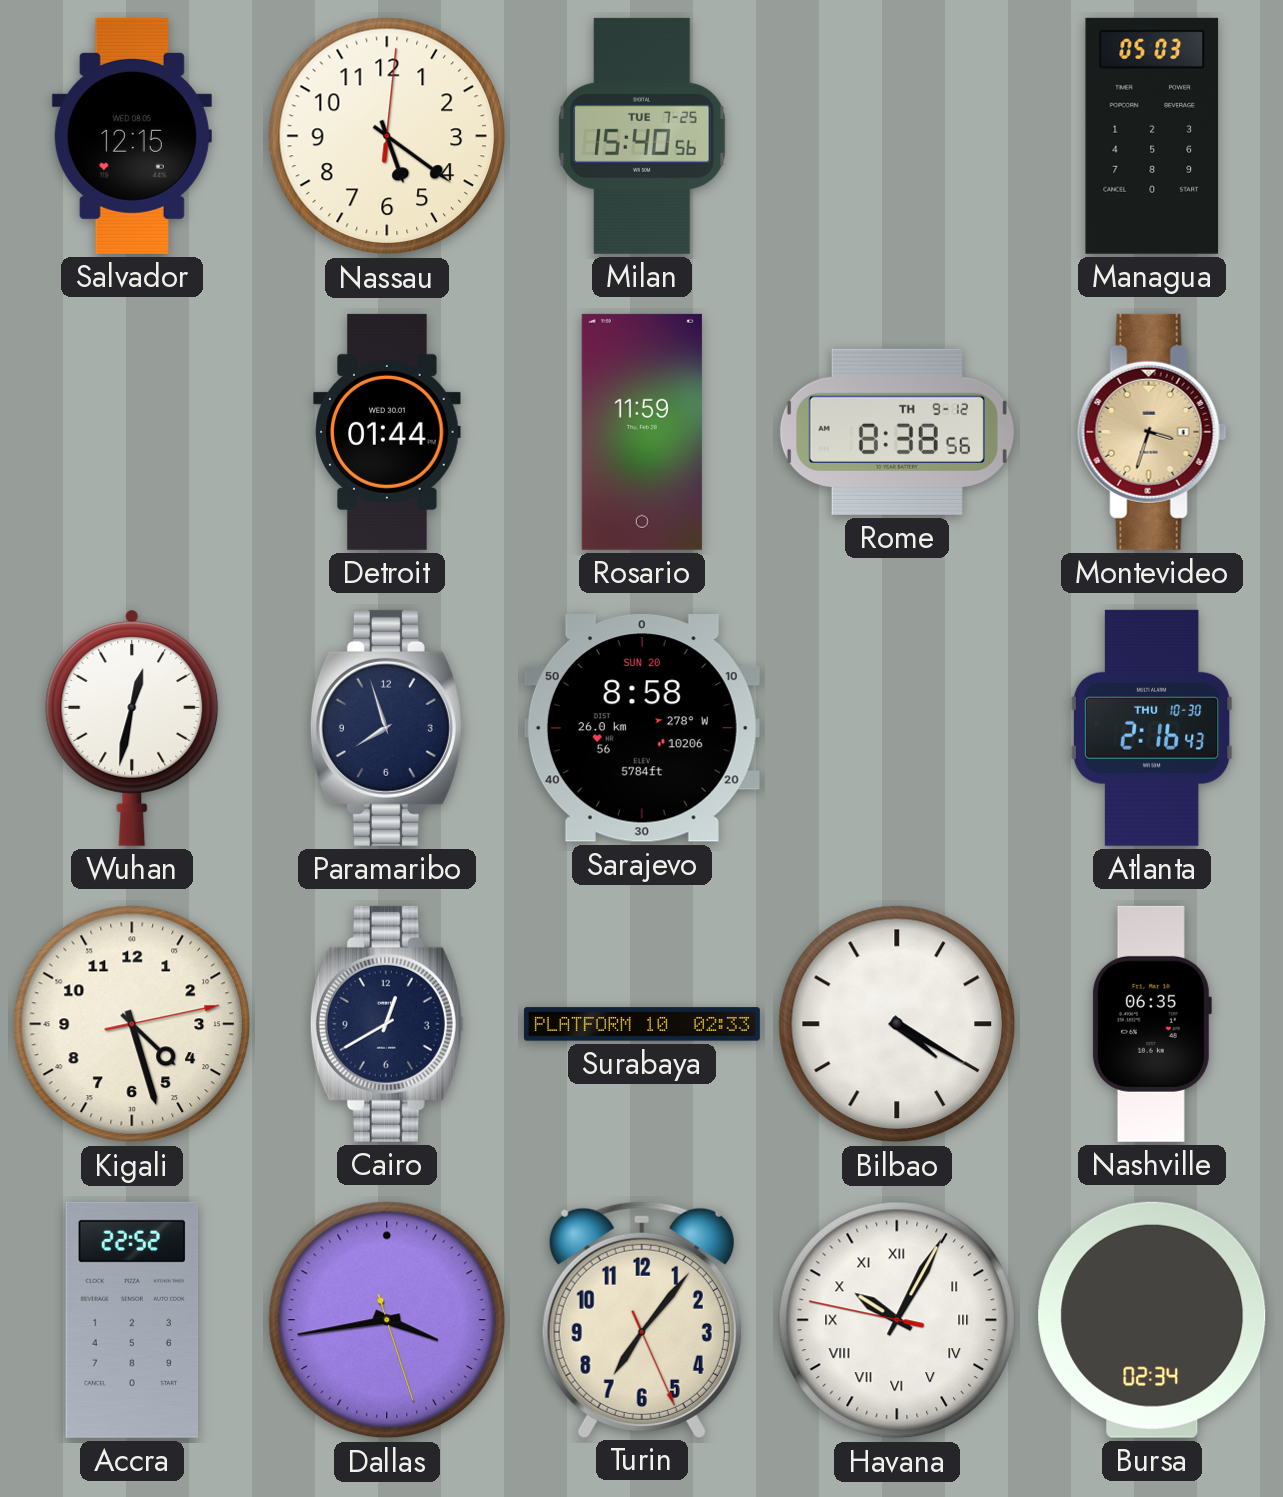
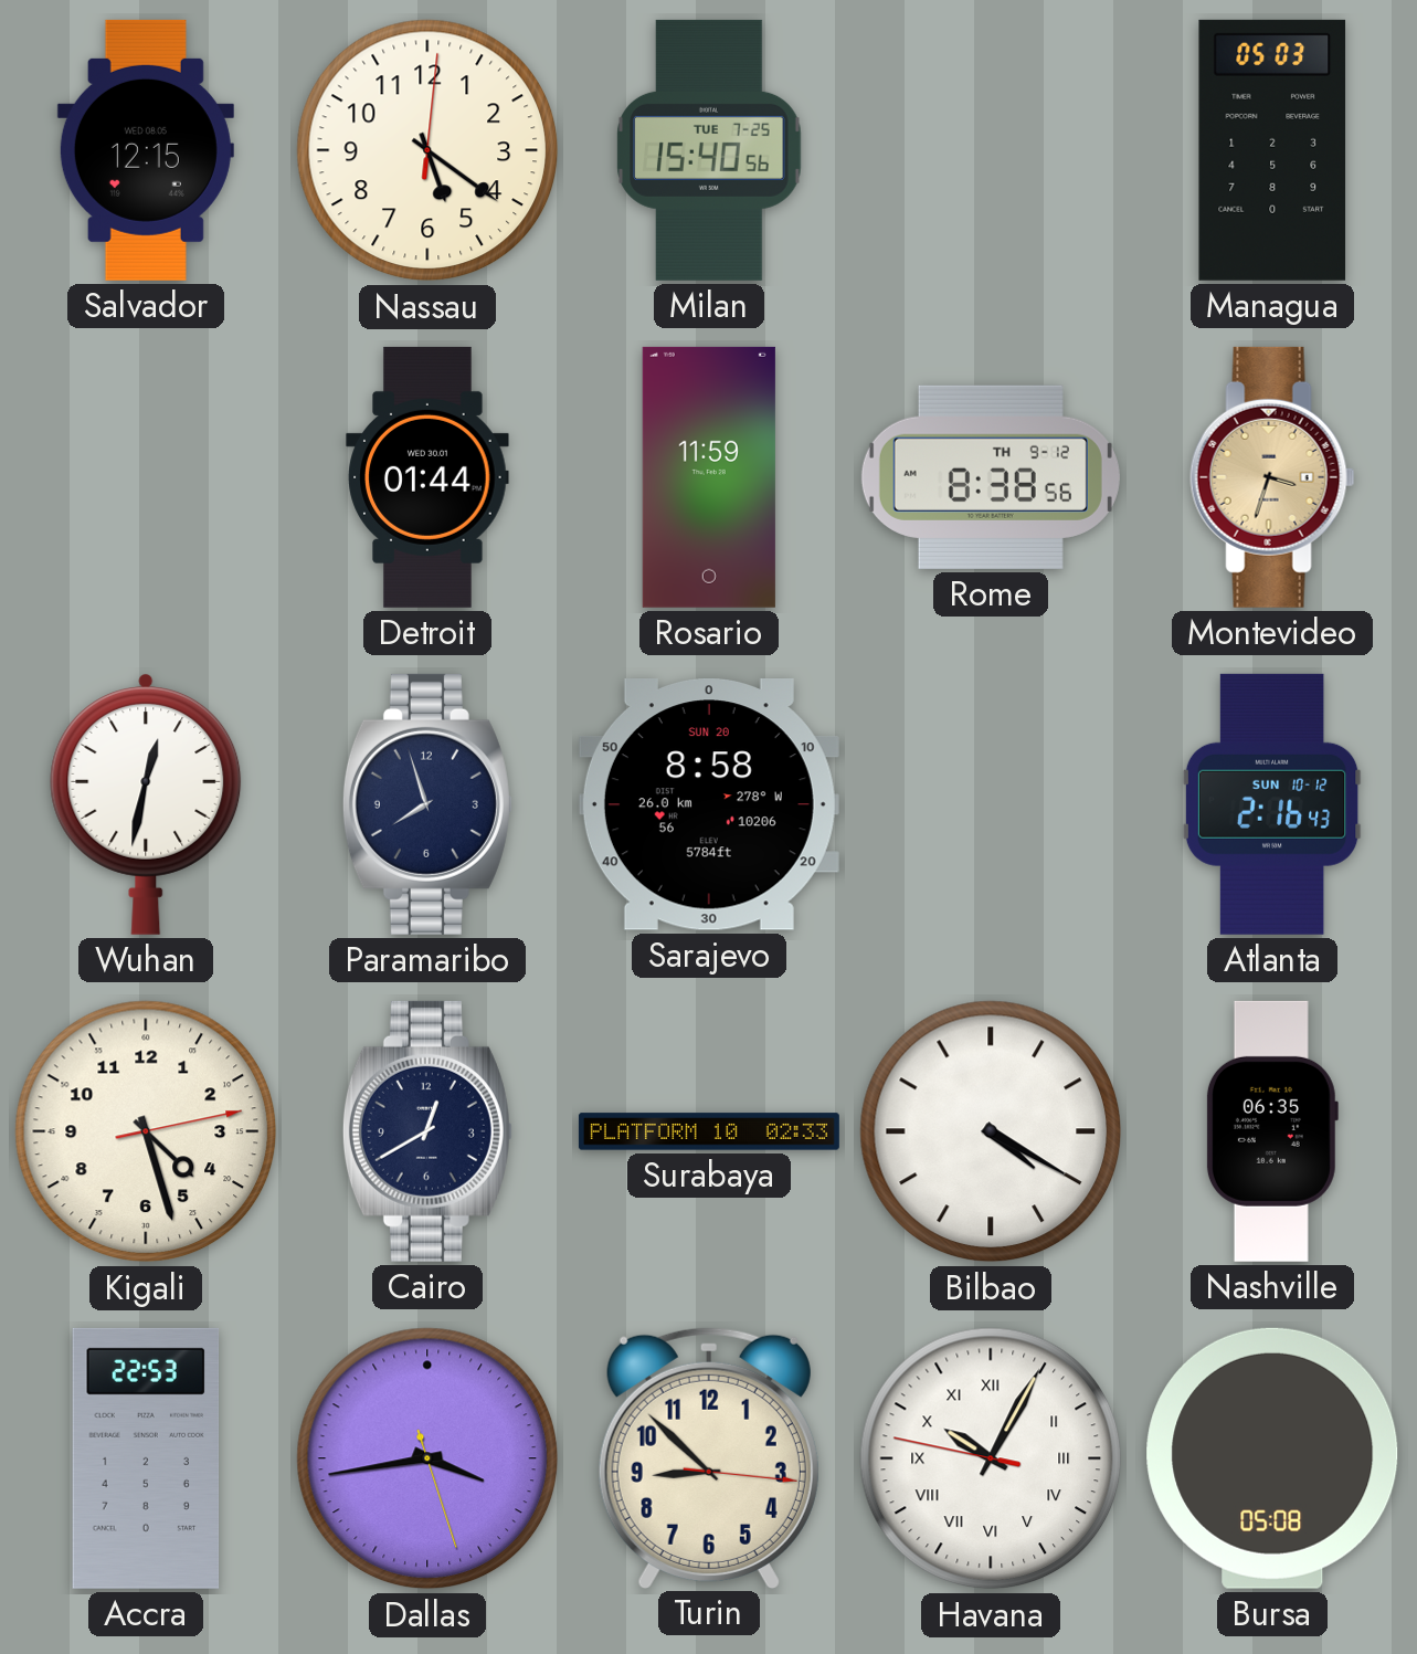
Atlanta date: THU 10-30 -> SUN 10-12 (1272, 804)
Accra: 22:52 -> 22:53 (146, 1458)
Turin: 7:06 -> 8:52 (709, 1457)
Bursa: 02:34 -> 05:08 (1272, 1458)
